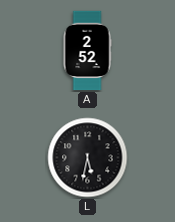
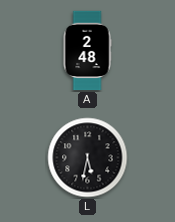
A: 2:52 -> 2:48 (87, 51)
